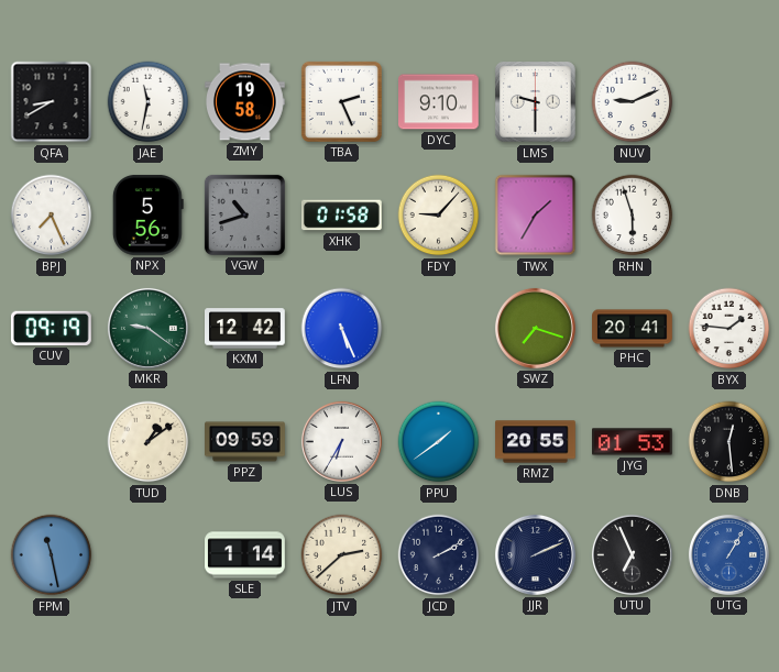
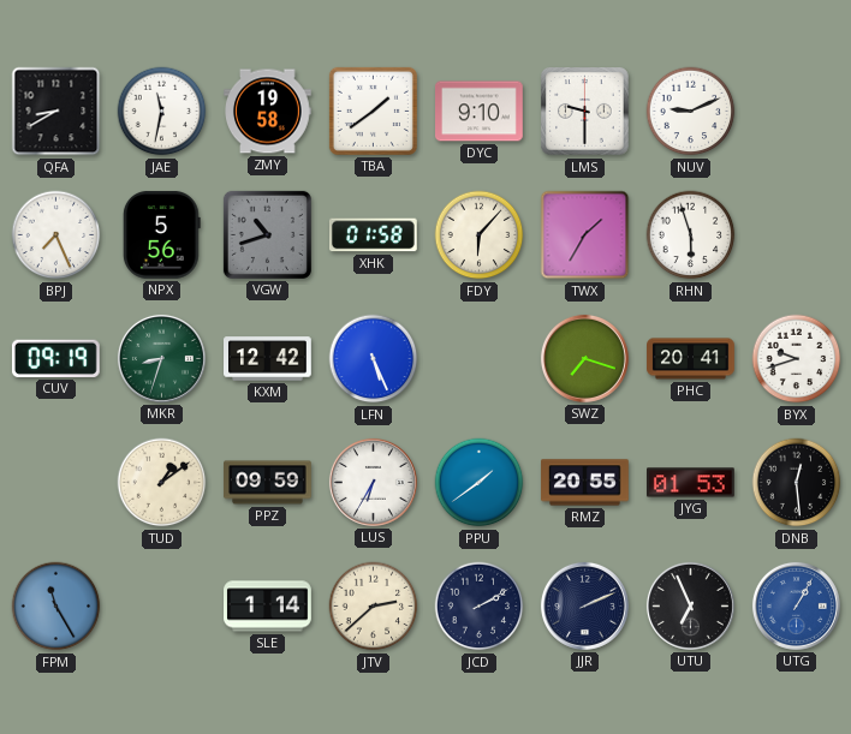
TBA: 2:26 -> 1:39 (373, 111)
FDY: 9:07 -> 6:07 (480, 235)
MKR: 9:21 -> 8:33 (161, 358)
BYX: 1:46 -> 9:42 (797, 359)
FPM: 11:28 -> 11:25 (56, 607)
